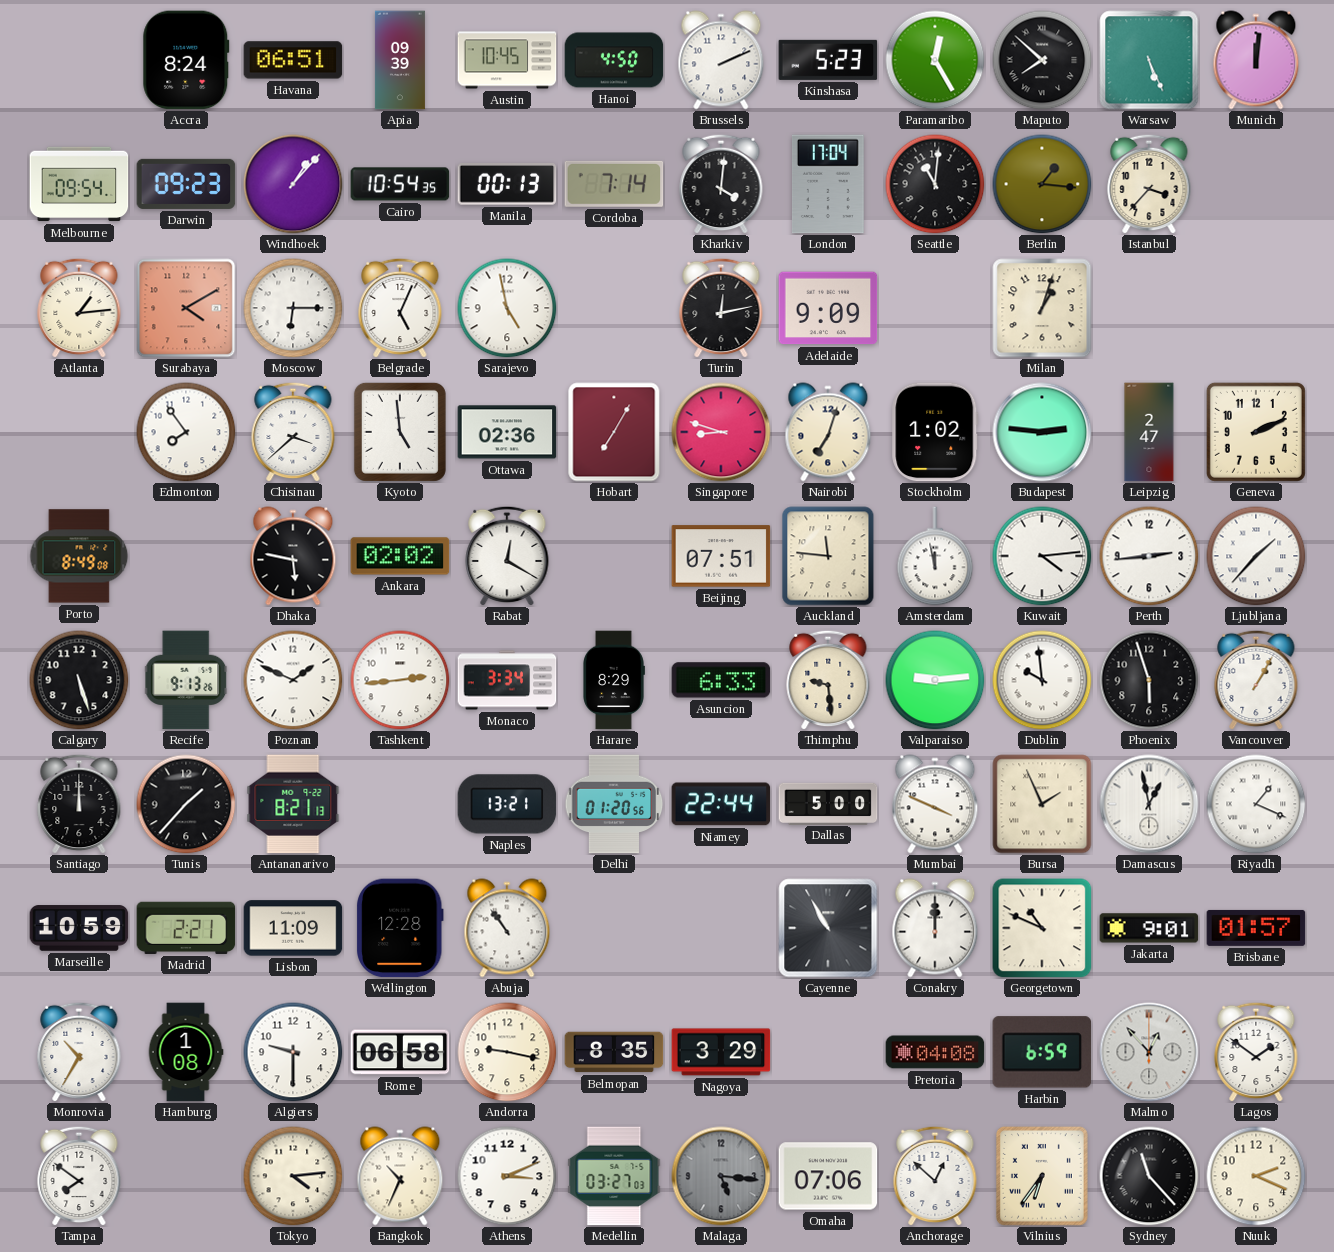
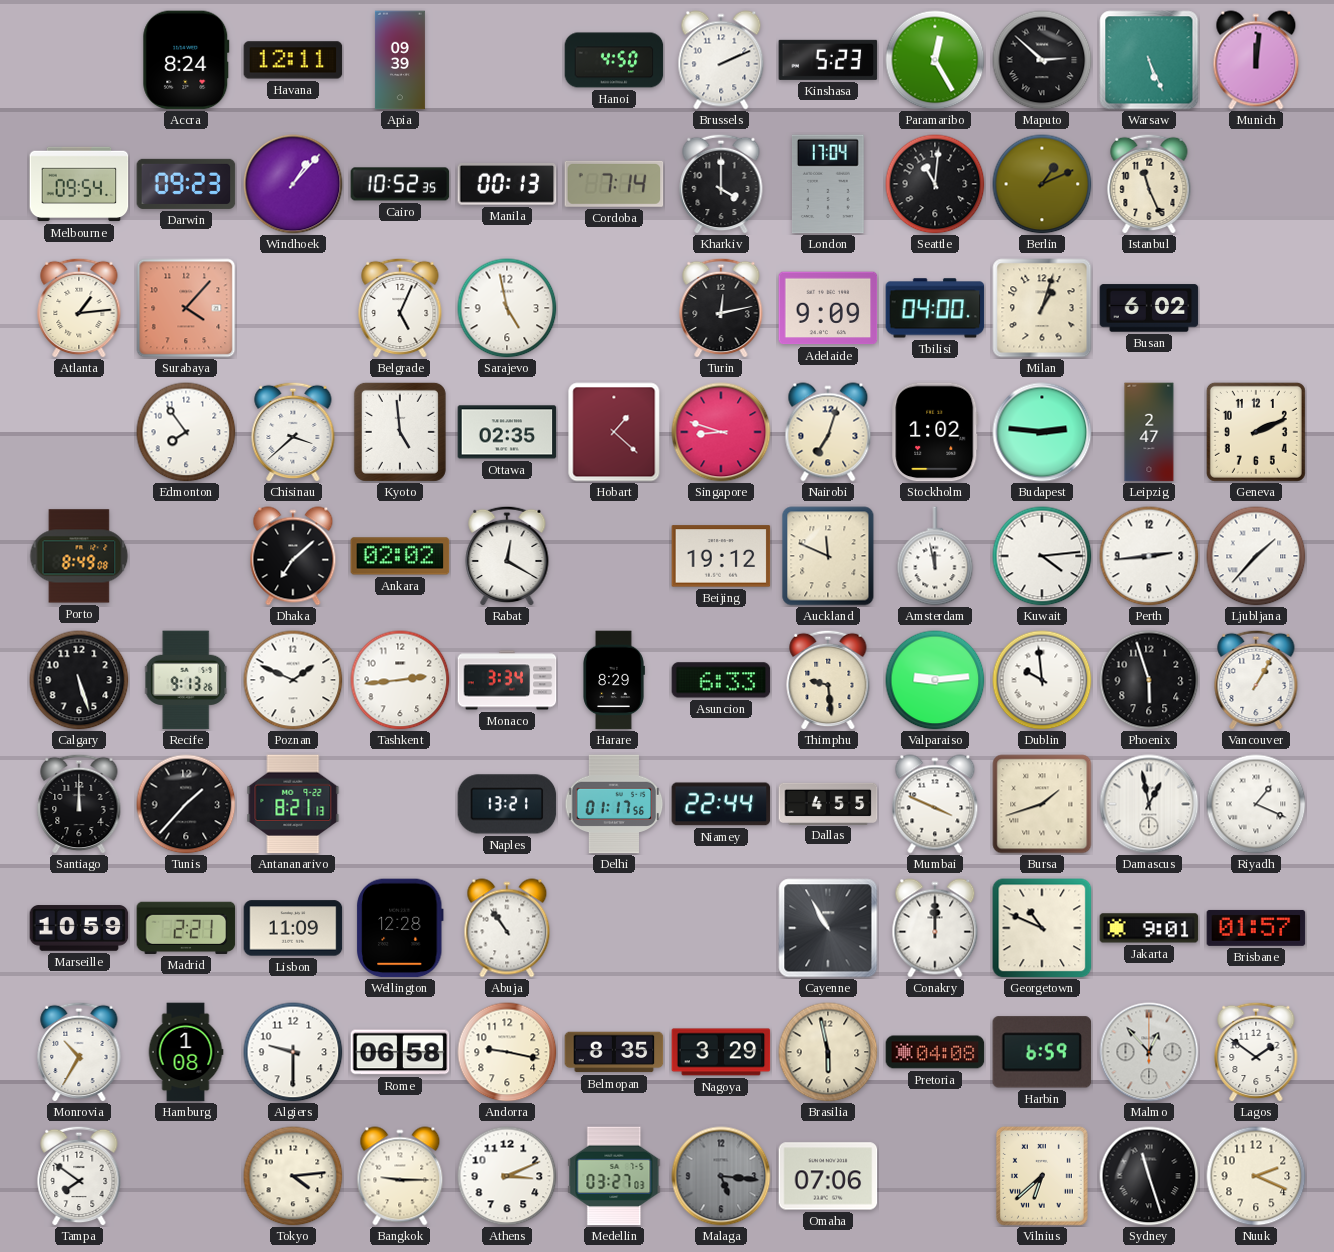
Havana: 06:51 -> 12:11 (293, 60)
Austin: 10:45 -> none (507, 60)
Maputo: 7:52 -> 2:52 (1042, 60)
Cairo: 10:54 -> 10:52 (400, 184)
Kharkiv: 4:01 -> 4:00 (721, 184)
Berlin: 1:16 -> 1:11 (1042, 184)
Istanbul: 3:37 -> 11:26 (1149, 184)
Surabaya: 4:10 -> 4:07 (186, 308)
Moscow: 6:15 -> none (293, 308)
Tbilisi: none -> 04:00 (935, 308)
Busan: none -> 6:02 (1149, 308)
Ottawa: 02:36 -> 02:35 (507, 432)
Hobart: 7:05 -> 1:22 (614, 432)
Dhaka: 5:47 -> 7:08 (293, 556)
Beijing: 07:51 -> 19:12 (721, 556)
Auckland: 11:46 -> 11:49 (828, 556)
Delhi: 01:20 -> 01:17 (614, 804)
Dallas: 5:00 -> 4:55 (828, 803)
Bursa: 1:56 -> 1:42 (1042, 804)
Brasilia: none -> 5:58 (828, 1052)
Bangkok: 10:34 -> 9:15 (400, 1176)
Anchorage: 12:52 -> none (935, 1176)
Vilnius: 6:36 -> 6:38 (1042, 1176)
Sydney: 11:23 -> 11:27 (1149, 1176)
